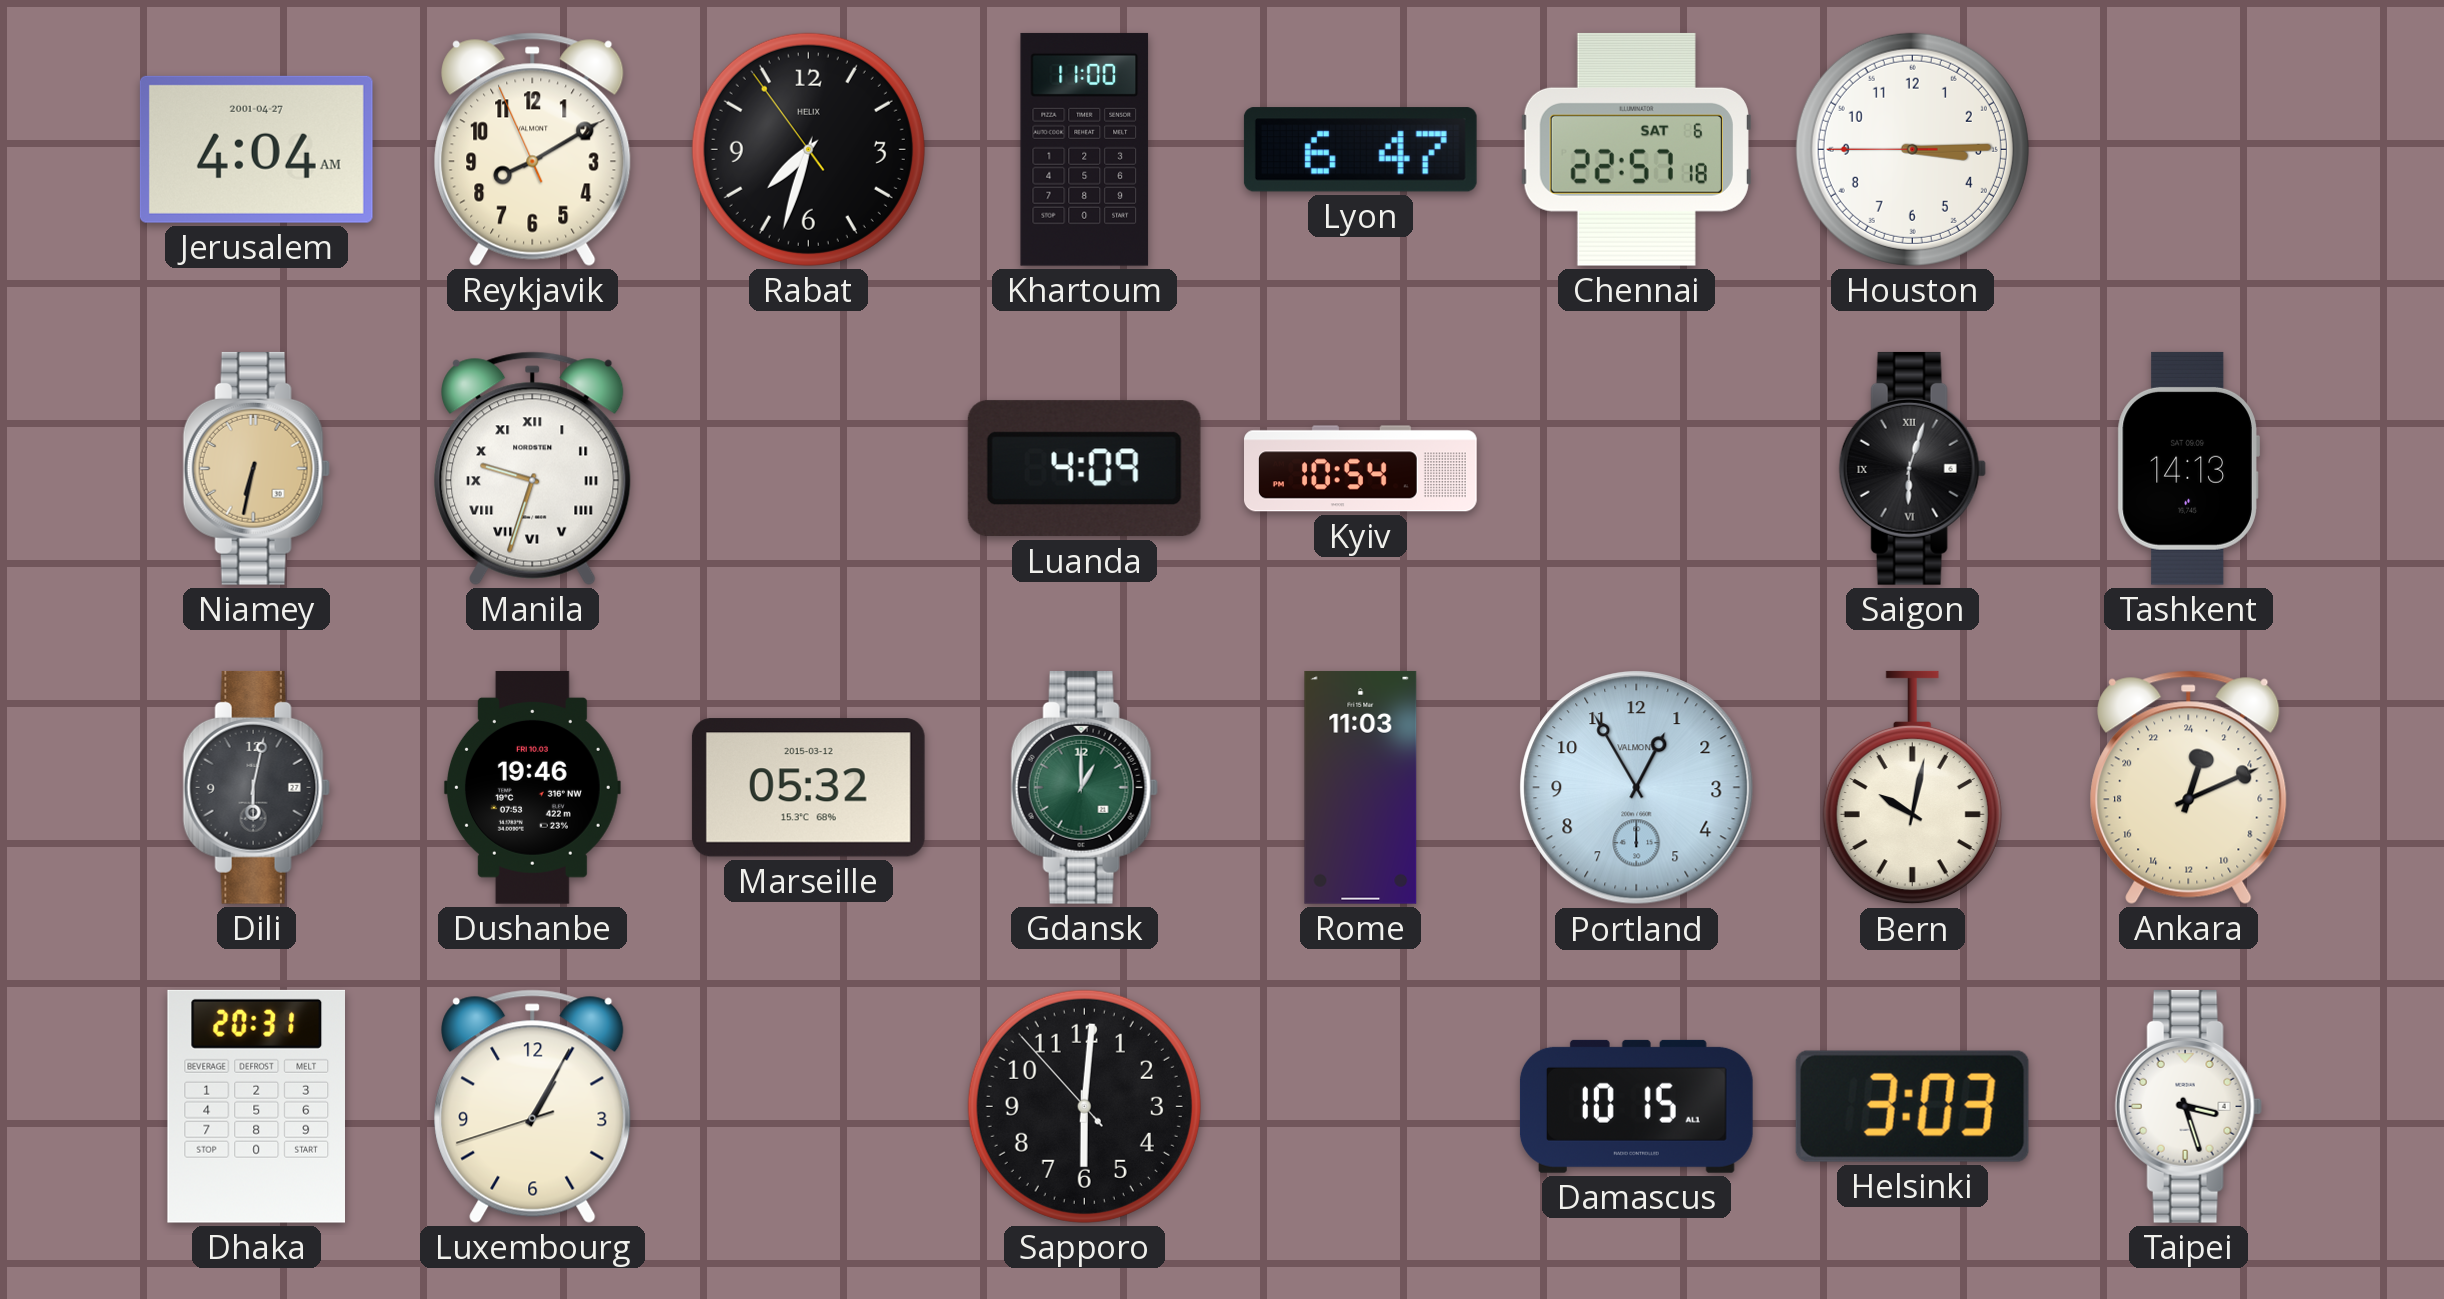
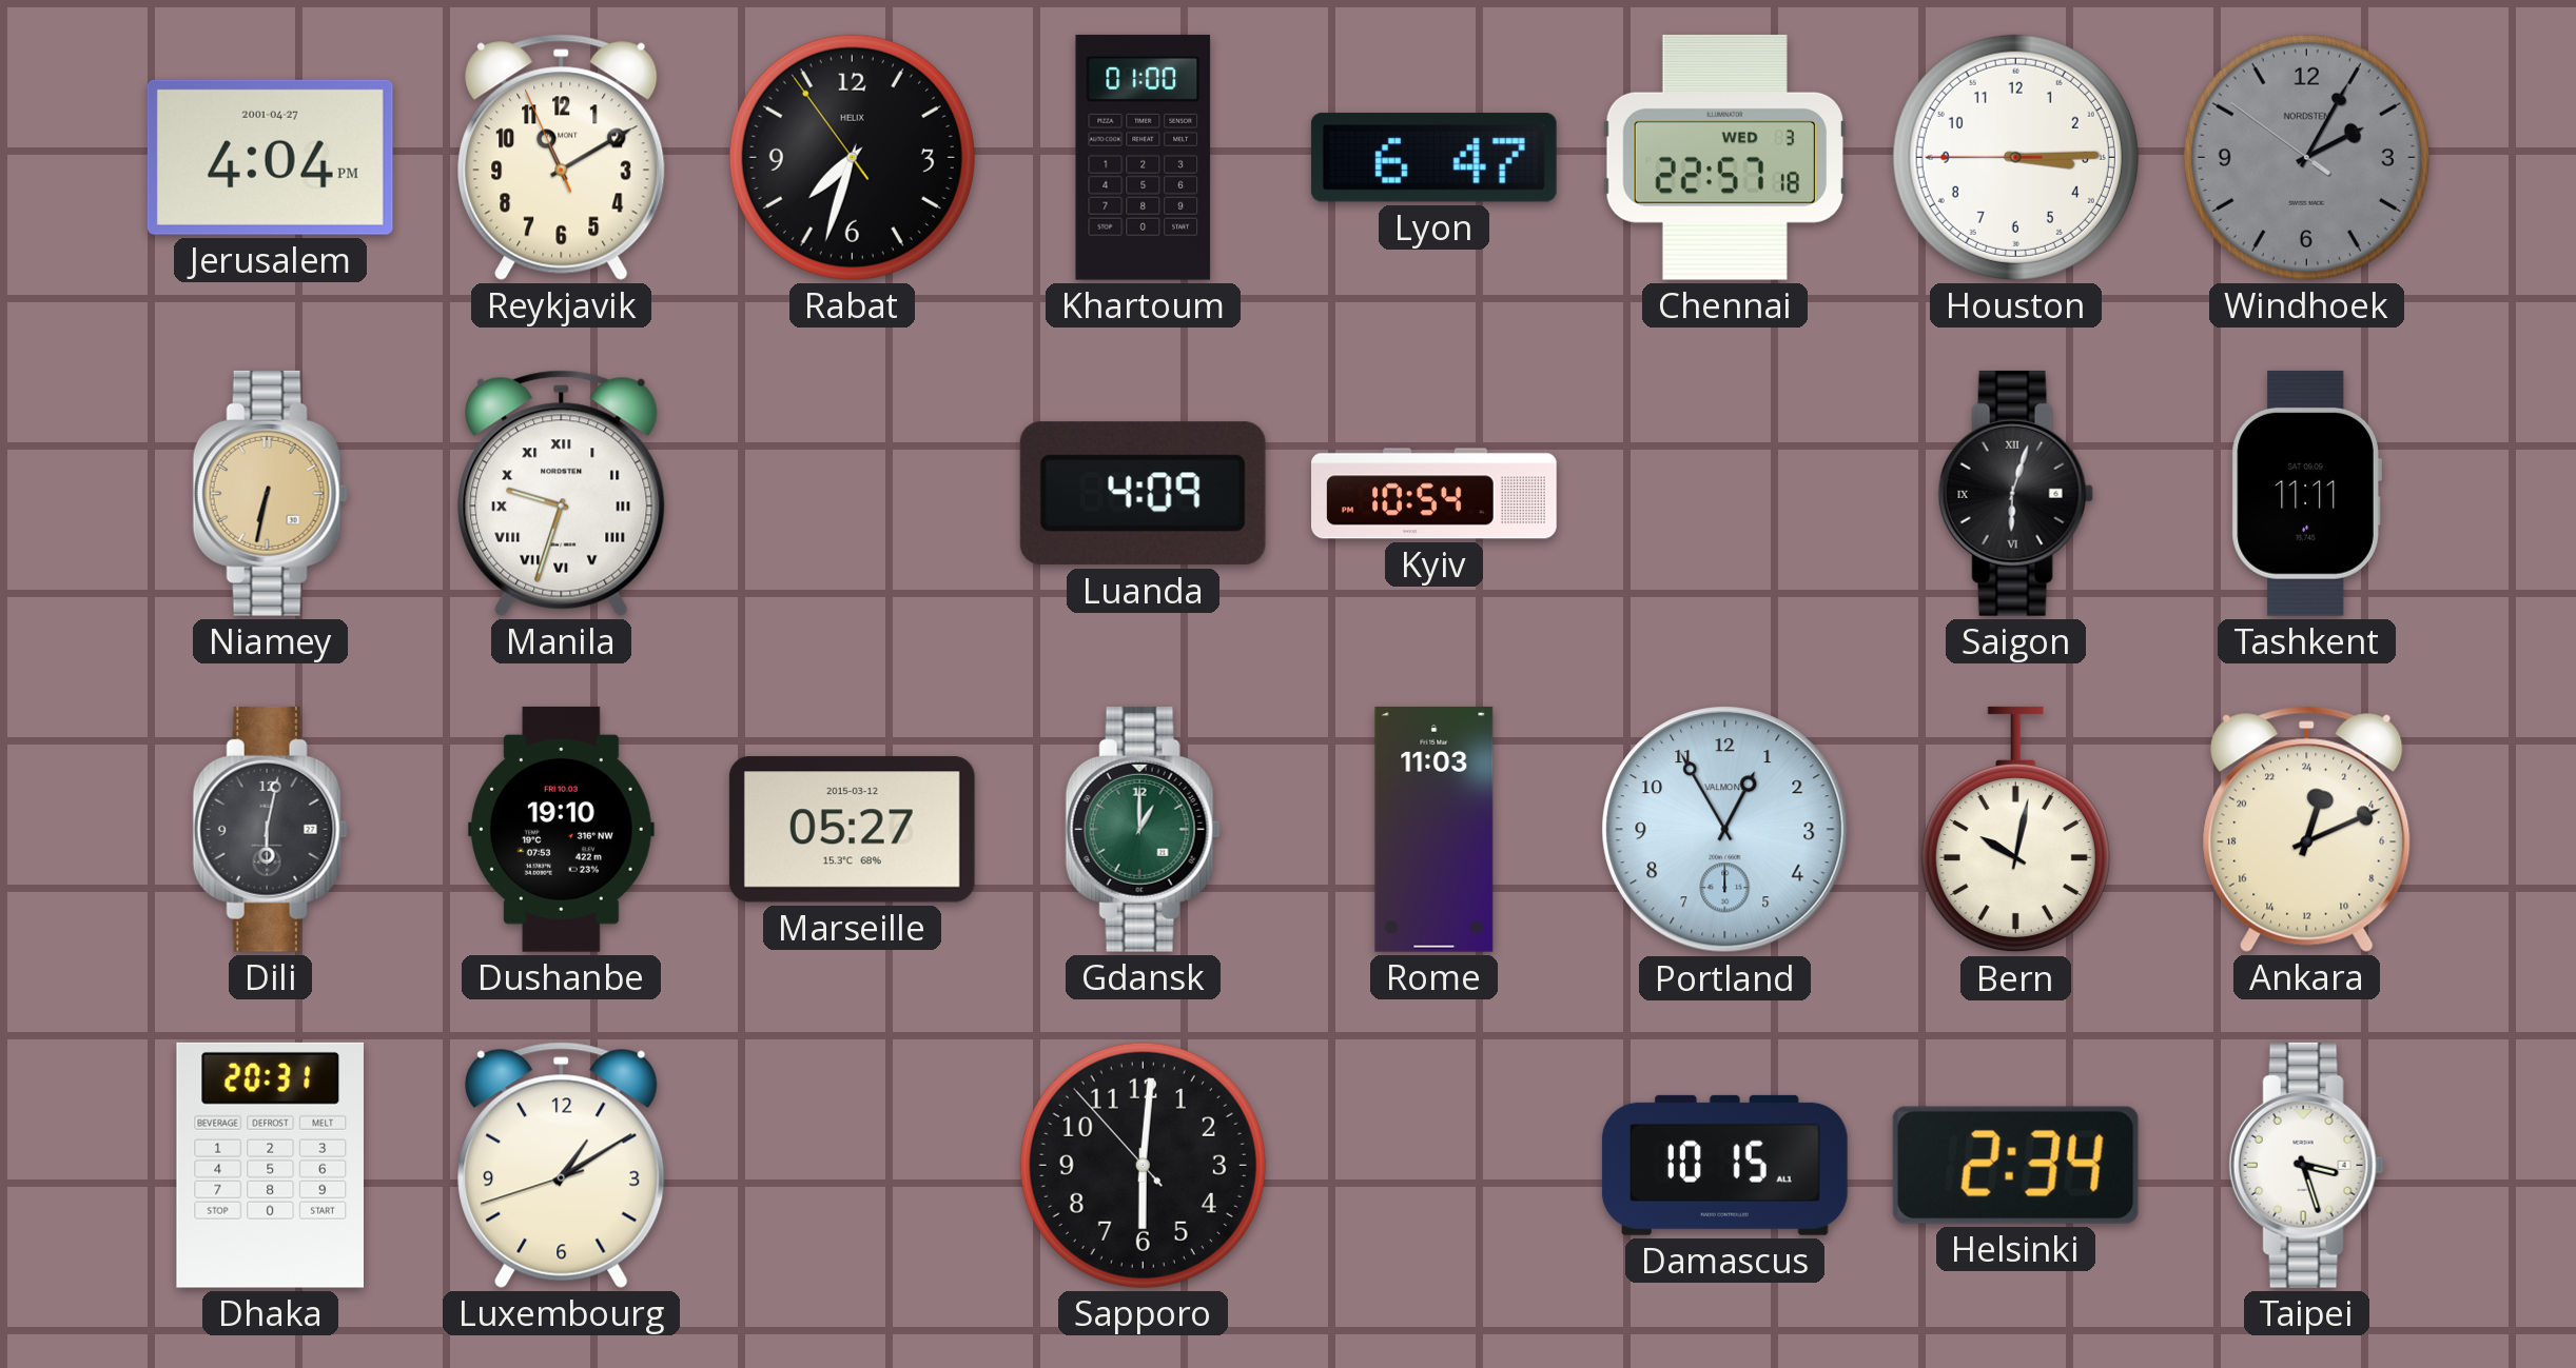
Jerusalem: 4:04 AM -> 4:04 PM (270, 157)
Reykjavik: 8:09 -> 11:09 (562, 157)
Khartoum: 11:00 -> 01:00 (1144, 157)
Chennai date: SAT 6 -> WED 3 (1724, 157)
Windhoek: none -> 2:04 (2306, 157)
Tashkent: 14:13 -> 11:11 (2306, 493)
Dushanbe: 19:46 -> 19:10 (561, 829)
Marseille: 05:32 -> 05:27 (852, 830)
Luxembourg: 1:04 -> 1:09 (562, 1165)
Helsinki: 3:03 -> 2:34 (2015, 1165)
